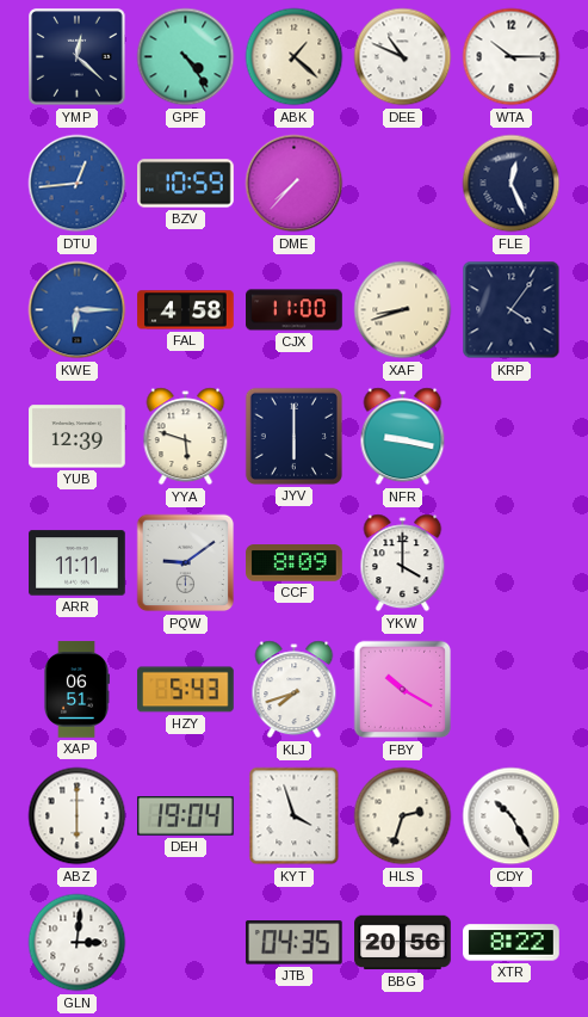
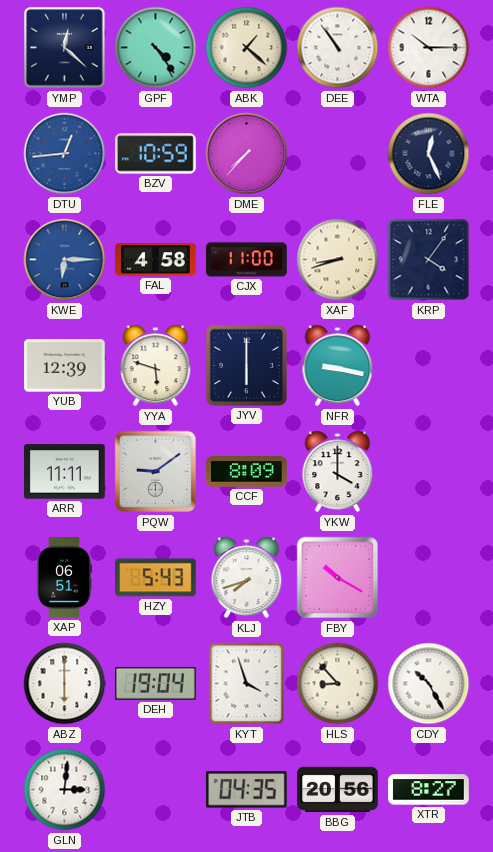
DEE: 10:49 -> 10:54 (338, 48)
HLS: 2:33 -> 8:53 (338, 684)
XTR: 8:22 -> 8:27 (429, 790)
